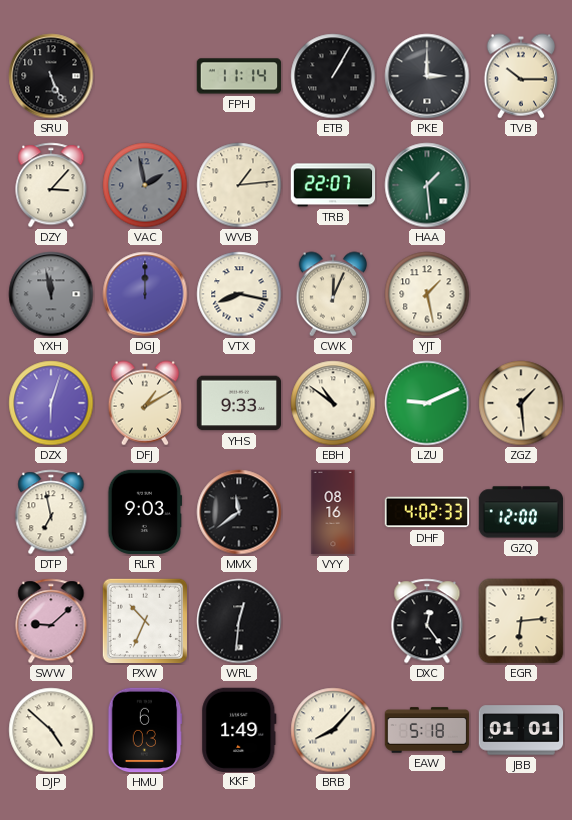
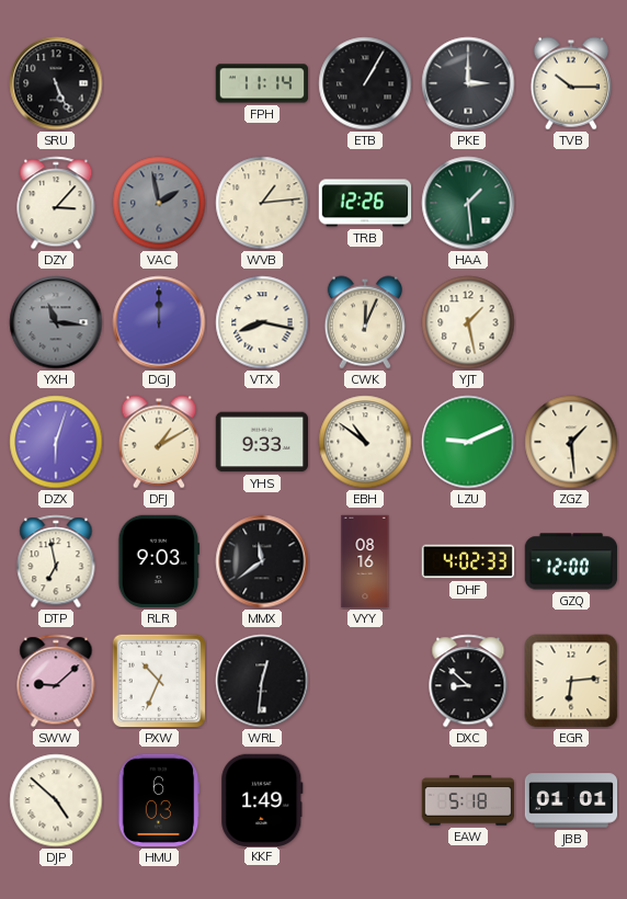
TRB: 22:07 -> 12:26 (365, 203)
YXH: 11:58 -> 11:16 (56, 322)
DXC: 12:24 -> 8:52 (468, 681)
BRB: 8:07 -> none (333, 730)
